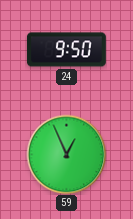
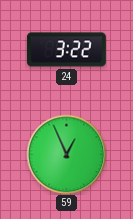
24: 9:50 -> 3:22 (67, 50)
